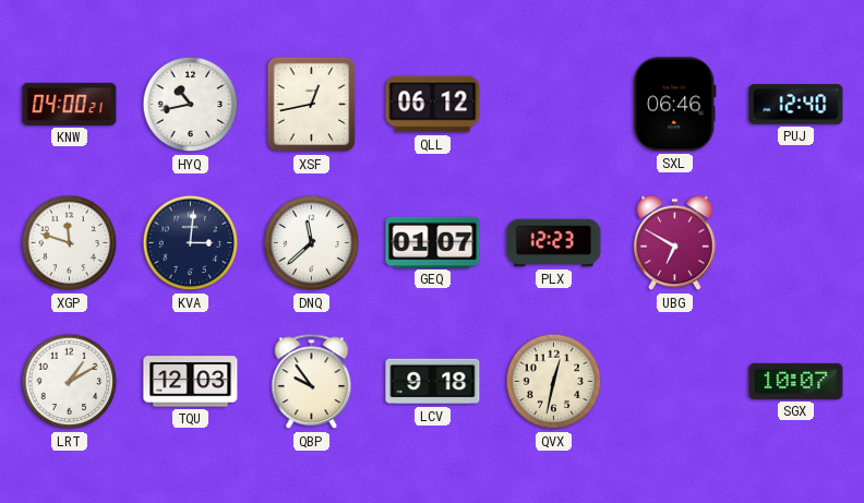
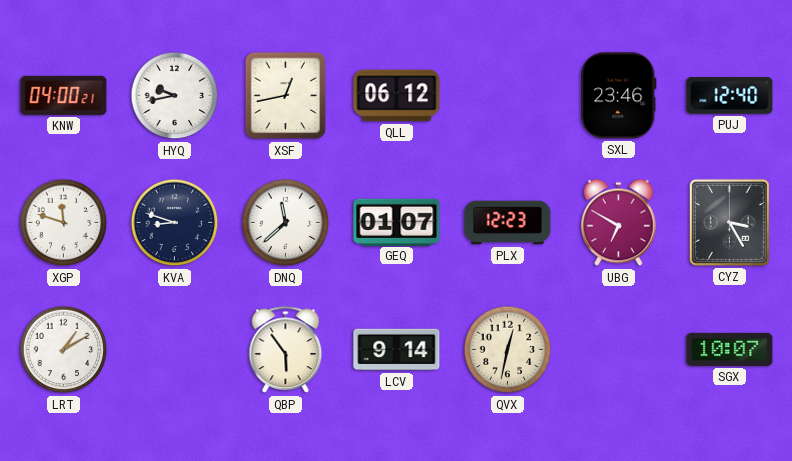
HYQ: 10:43 -> 9:43 (175, 96)
SXL: 06:46 -> 23:46 (619, 96)
KVA: 3:01 -> 8:48 (175, 223)
CYZ: none -> 3:25 (729, 222)
TQU: 12:03 -> none (191, 382)
QBP: 9:54 -> 5:54 (286, 350)
LCV: 9:18 -> 9:14 (397, 350)
